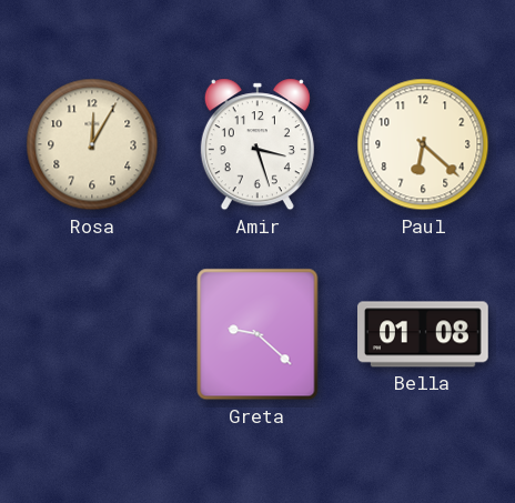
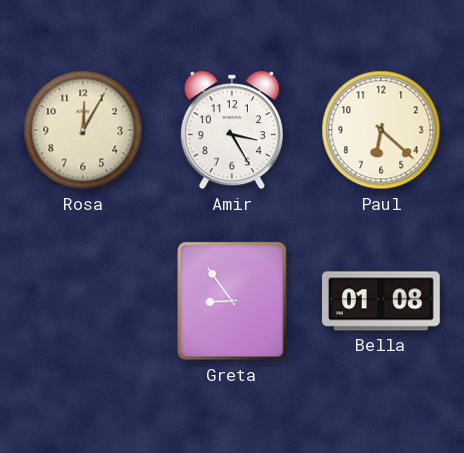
Amir: 3:27 -> 3:25 (232, 130)
Greta: 9:22 -> 8:54 (232, 301)
